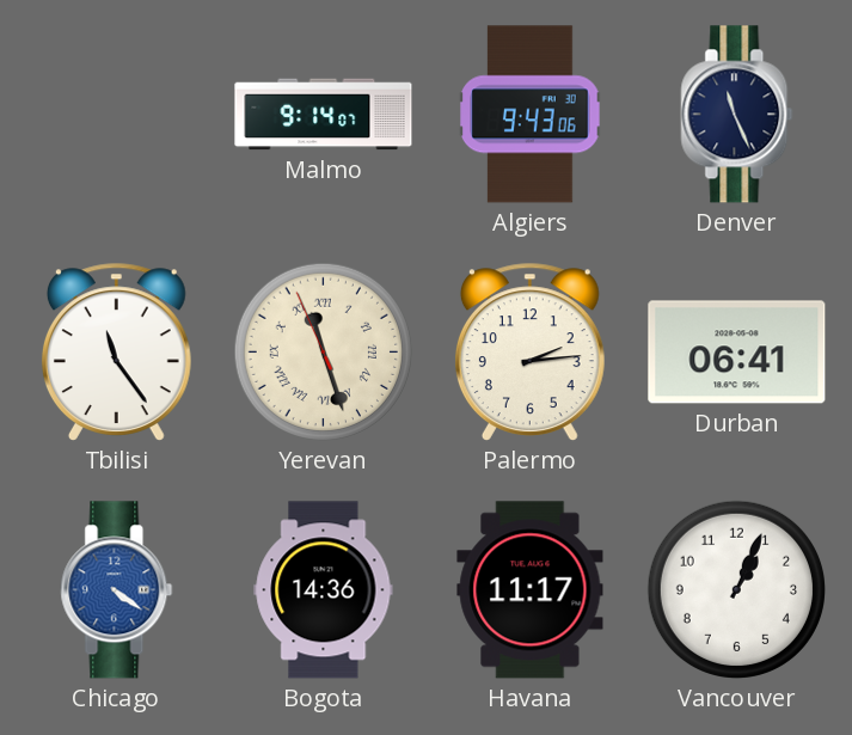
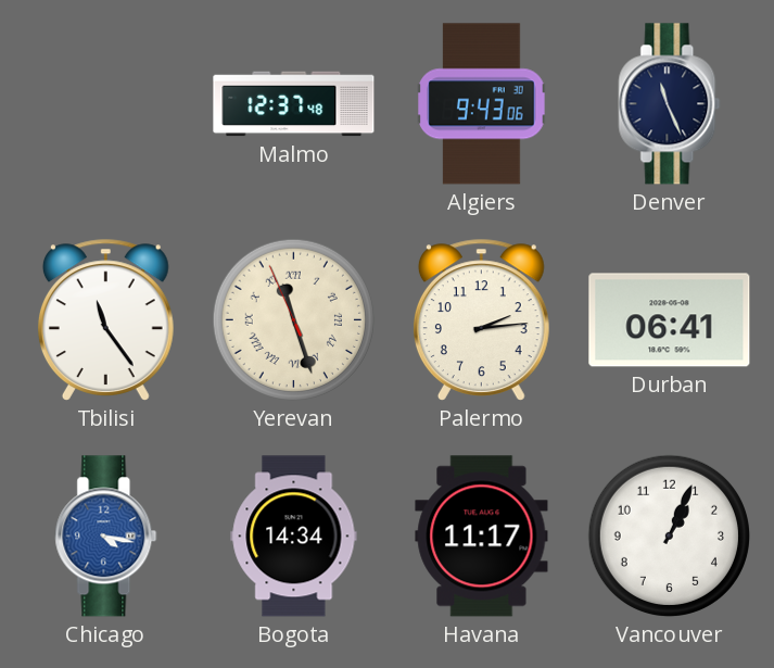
Malmo: 9:14 -> 12:37 (294, 104)
Chicago: 4:21 -> 4:17 (106, 537)
Bogota: 14:36 -> 14:34 (294, 537)
